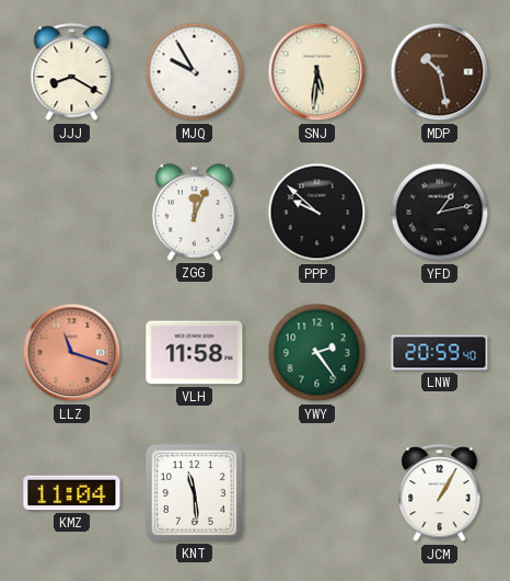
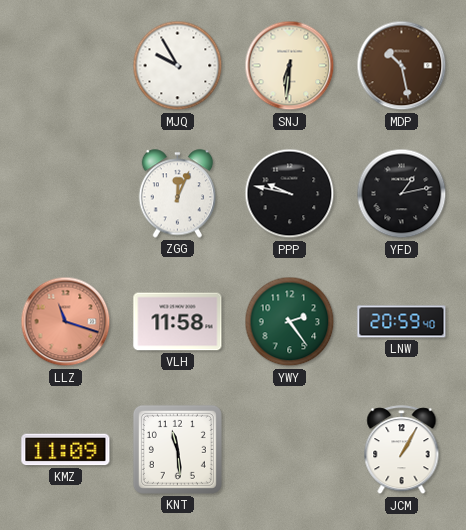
JJJ: 8:20 -> none (72, 72)
SNJ: 5:31 -> 6:31 (290, 66)
PPP: 9:52 -> 9:47 (290, 194)
KMZ: 11:04 -> 11:09 (66, 450)
